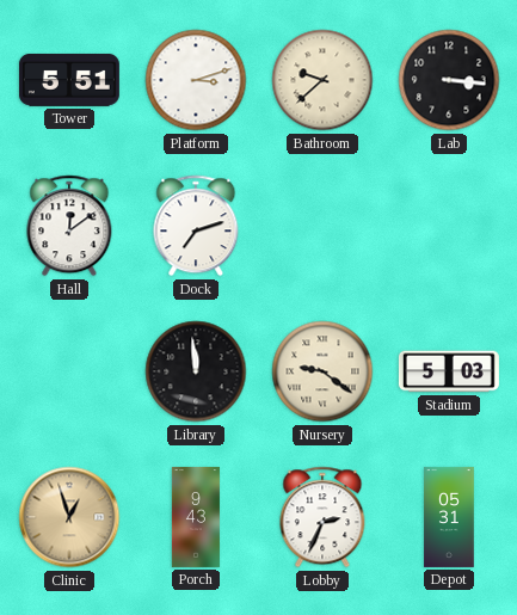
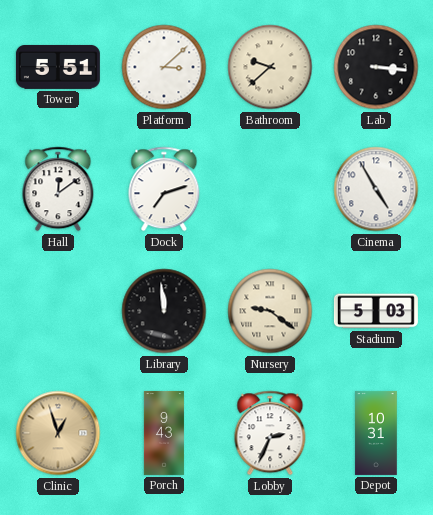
Platform: 3:12 -> 3:08 (164, 67)
Cinema: none -> 4:55 (376, 189)
Depot: 05:31 -> 10:31 (376, 433)
